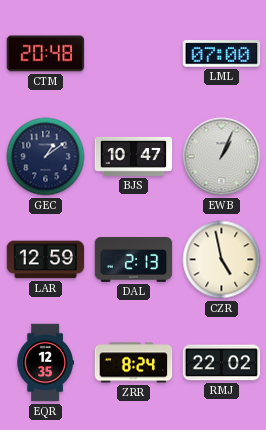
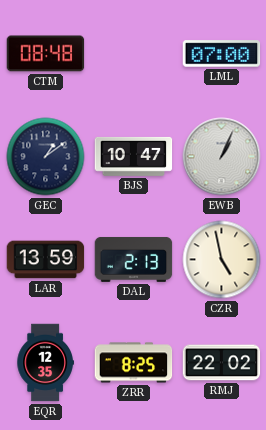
CTM: 20:48 -> 08:48 (46, 54)
LAR: 12:59 -> 13:59 (46, 260)
ZRR: 8:24 -> 8:25 (134, 363)
